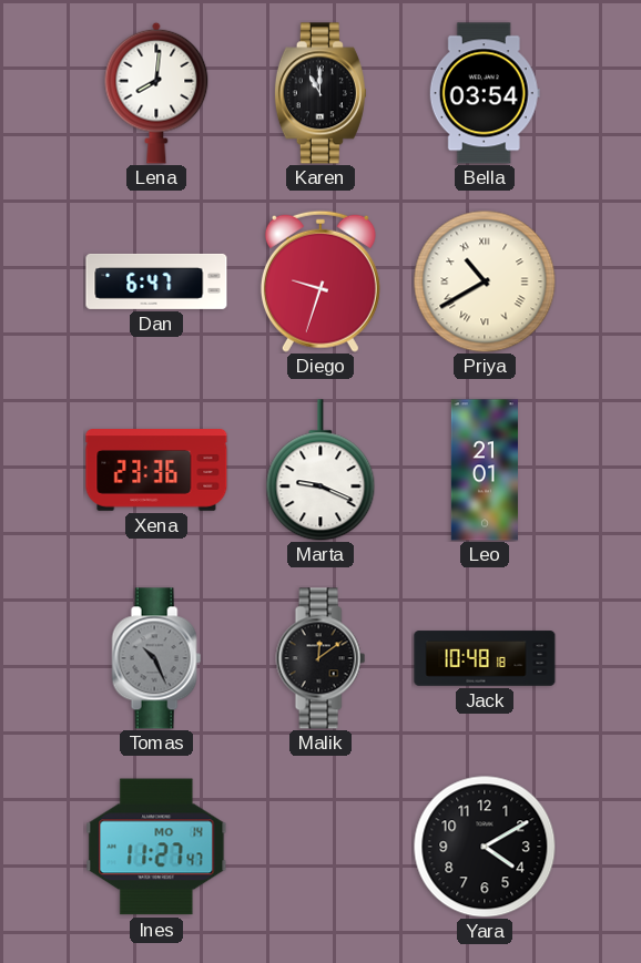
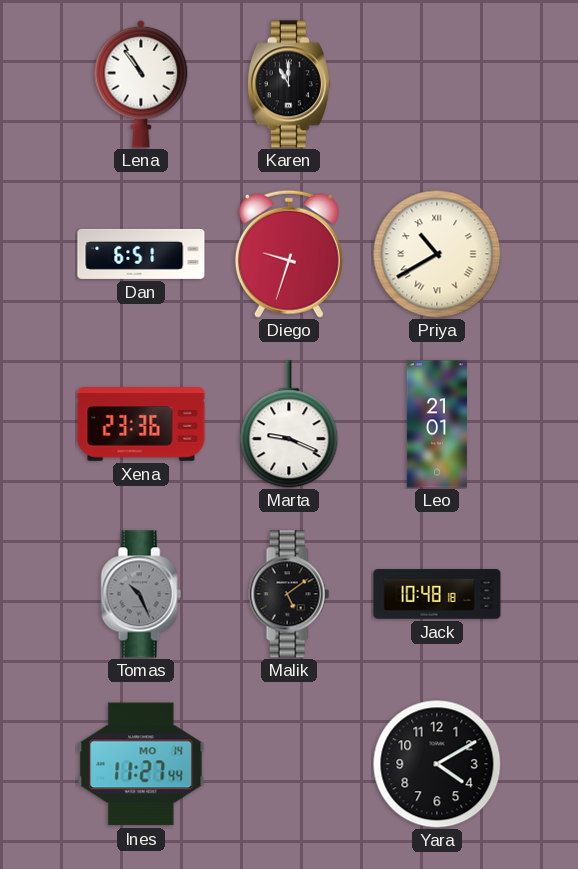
Lena: 8:01 -> 10:54 (141, 84)
Bella: 03:54 -> none (485, 93)
Dan: 6:47 -> 6:51 (141, 254)
Malik: 12:09 -> 5:09 (289, 594)
Ines: 11:27:47 -> 11:27:44 (141, 764)
